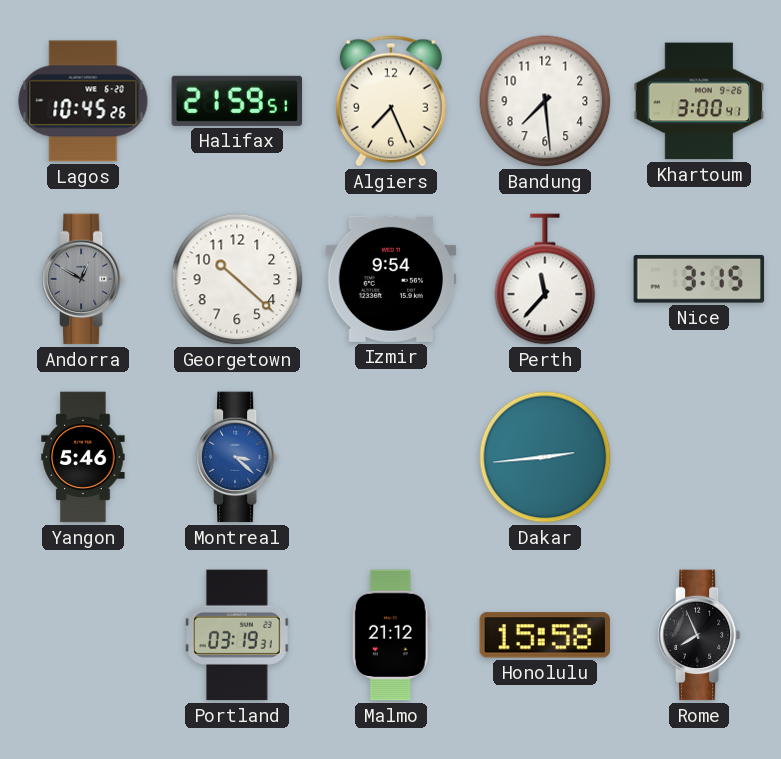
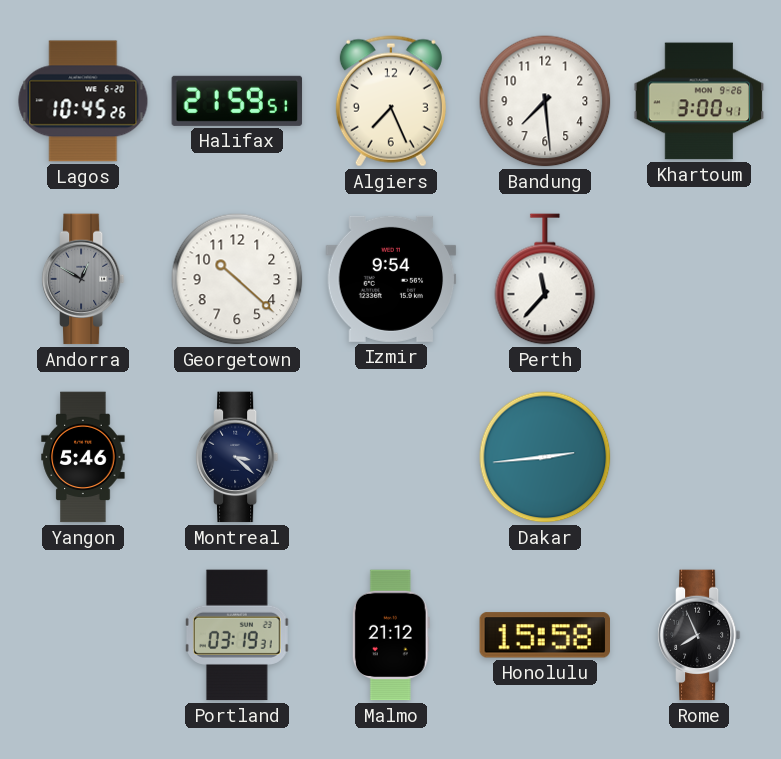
Nice: 3:15 -> none (699, 280)
Montreal dial: blue -> navy (237, 457)
